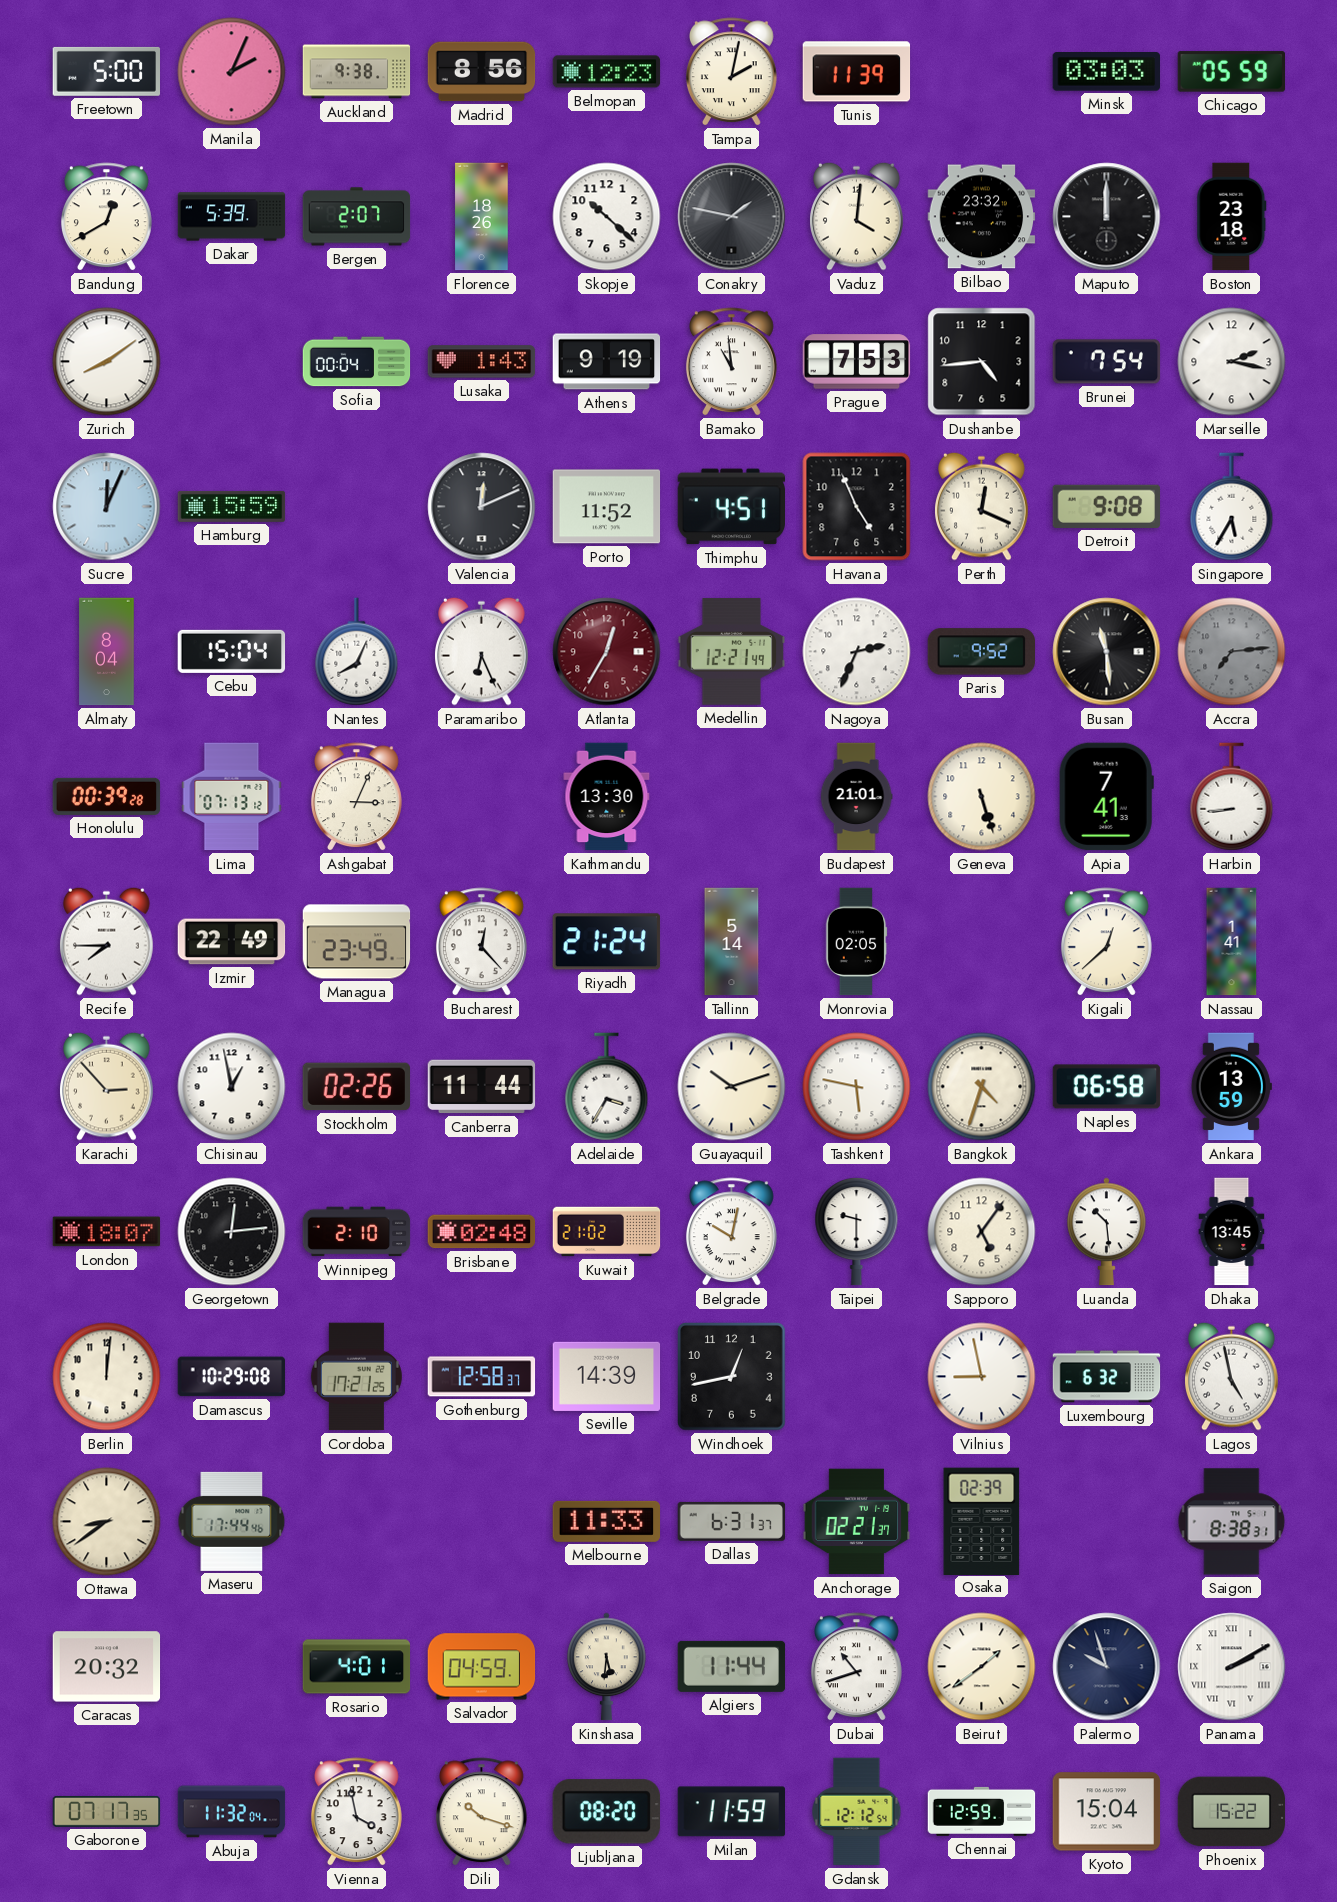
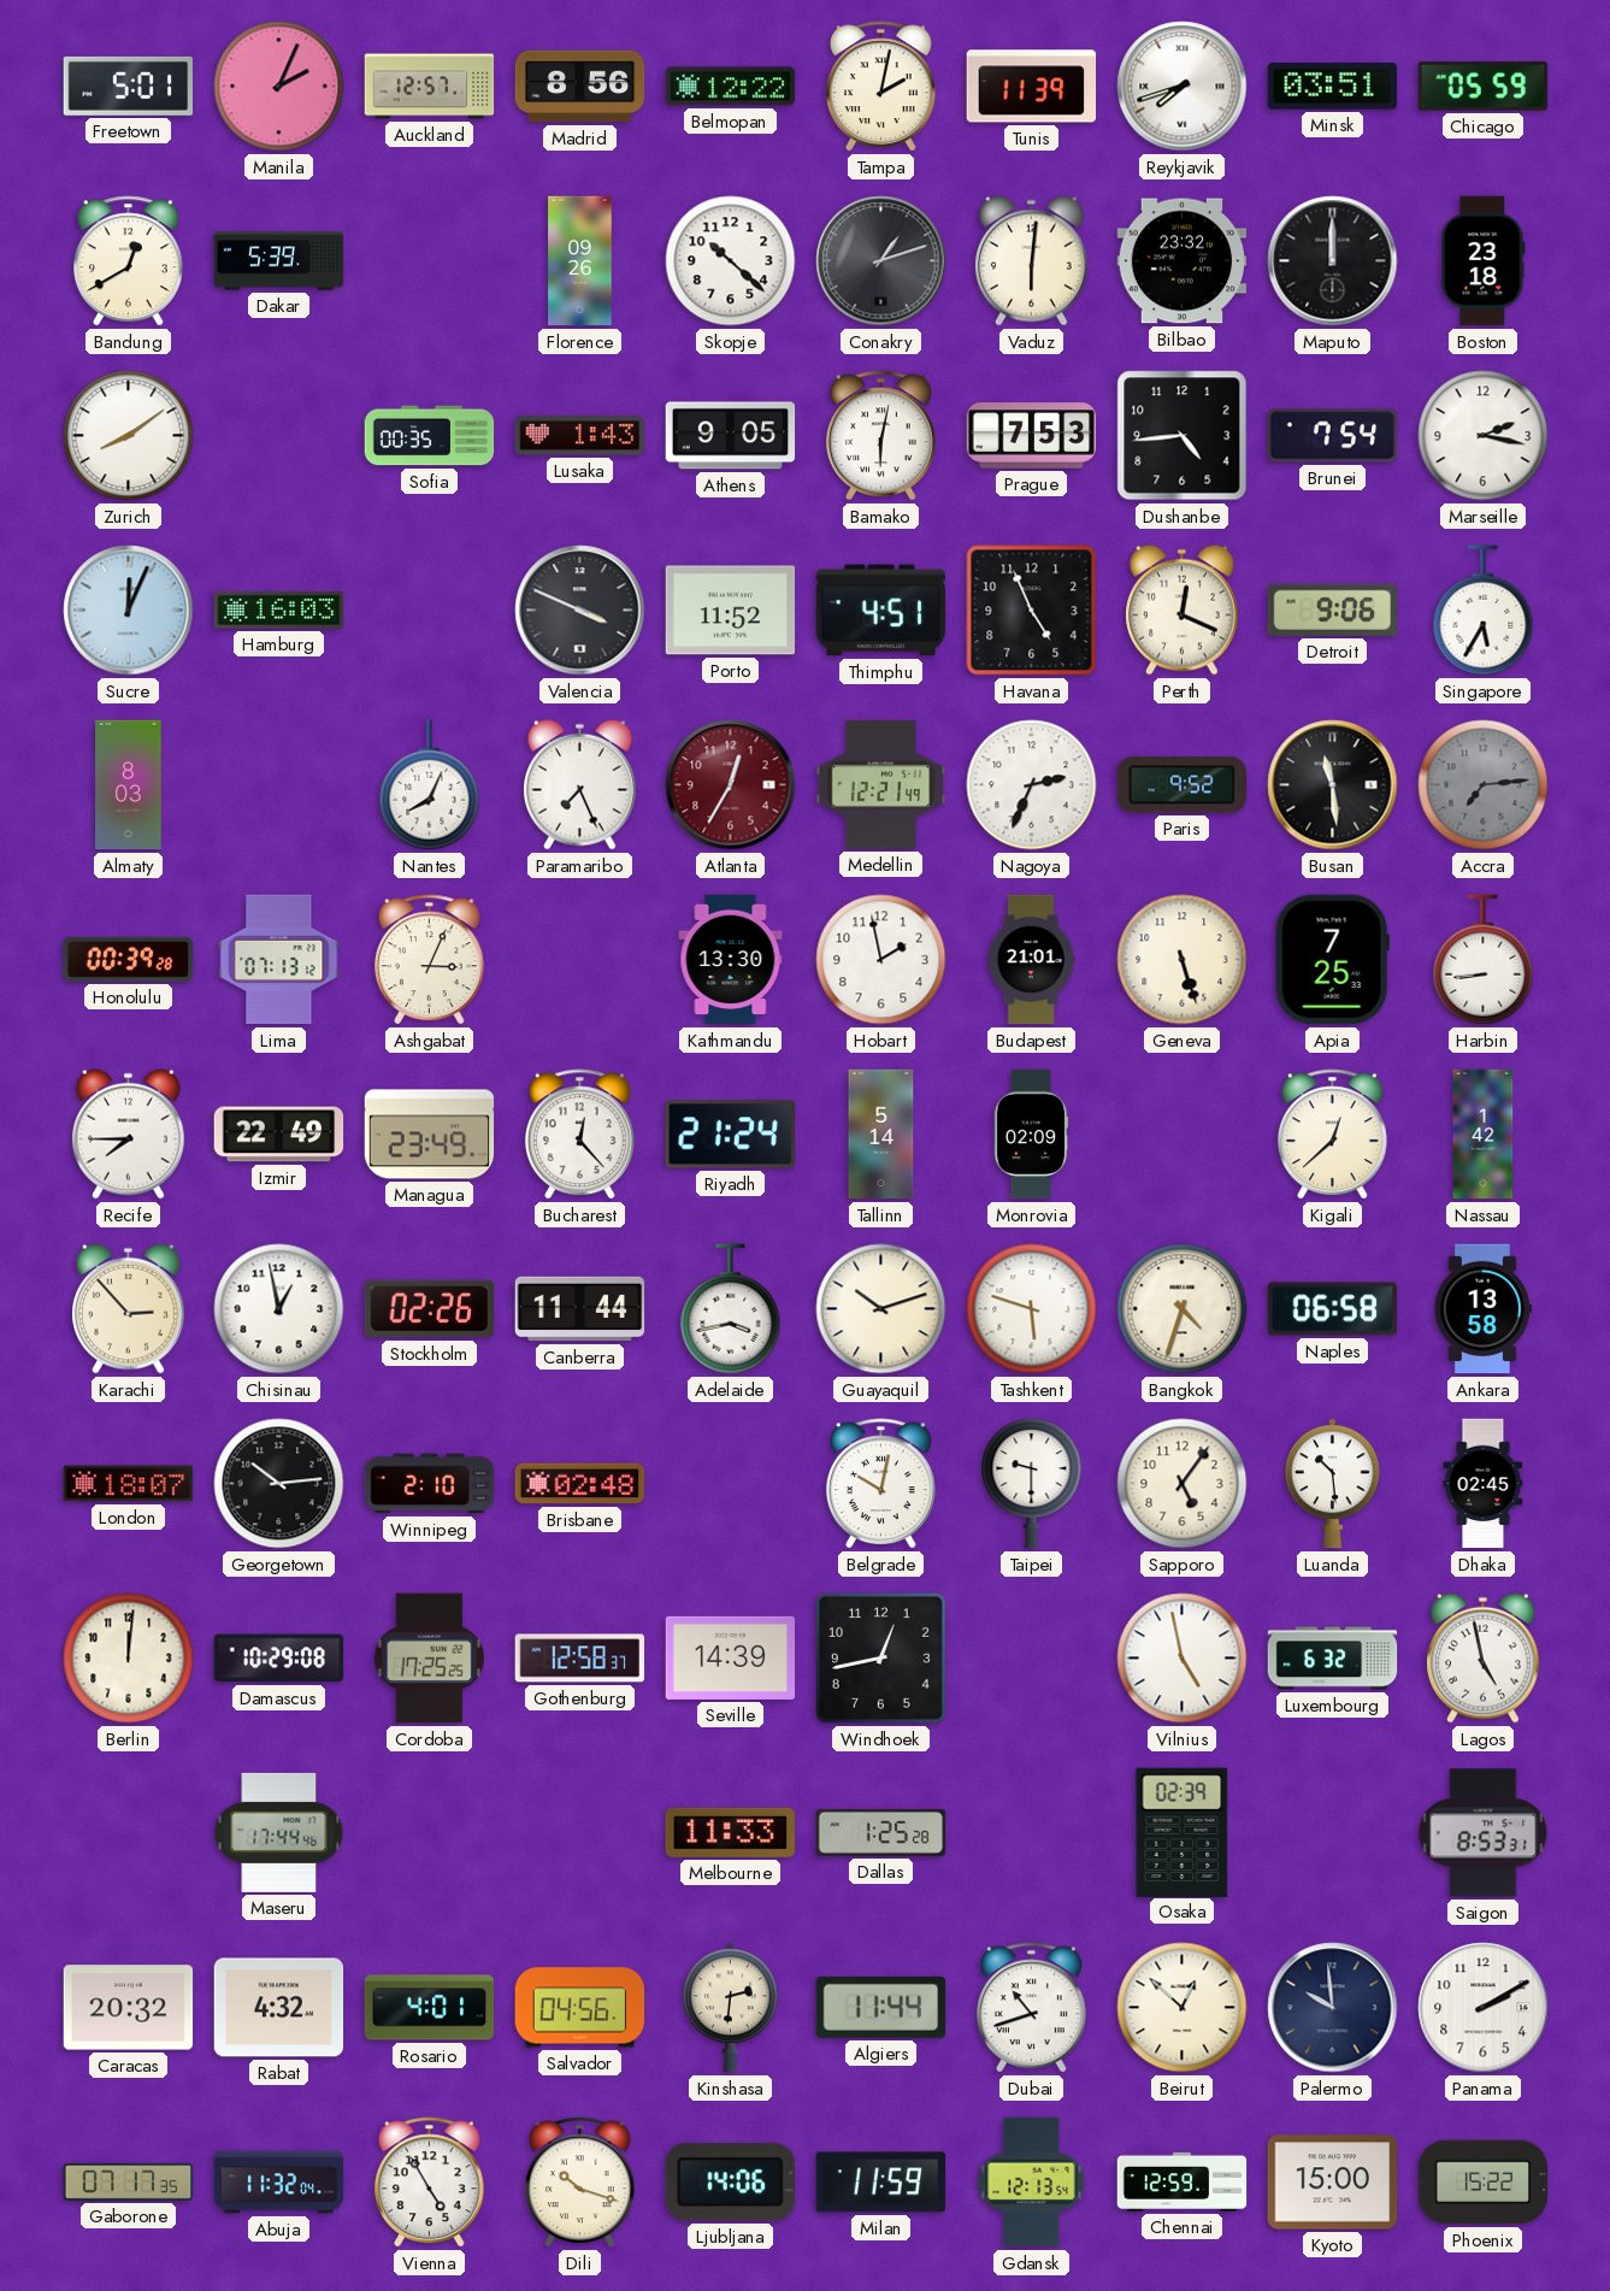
Freetown: 5:00 -> 5:01 (129, 86)
Auckland: 9:38 -> 12:57 (430, 87)
Belmopan: 12:23 -> 12:22 (731, 87)
Reykjavik: none -> 7:42 (1183, 87)
Minsk: 03:03 -> 03:51 (1332, 87)
Bergen: 2:07 -> none (357, 217)
Florence: 18:26 -> 09:26 (580, 261)
Conakry: 1:47 -> 1:12 (881, 261)
Vaduz: 4:01 -> 6:01 (1032, 260)
Sofia: 00:04 -> 00:35 (430, 436)
Athens: 9:19 -> 9:05 (731, 436)
Bamako: 10:59 -> 6:02 (880, 436)
Hamburg: 15:59 -> 16:03 (279, 609)
Valencia: 12:11 -> 3:49 (580, 611)
Detroit: 9:08 -> 9:06 (1332, 609)
Almaty: 8:04 -> 8:03 (129, 785)
Cebu: 15:04 -> none (232, 651)
Paramaribo: 6:26 -> 7:26 (580, 784)
Hobart: none -> 1:58 (881, 960)
Apia: 7:41 -> 7:25 (1332, 960)
Monrovia: 02:05 -> 02:09 (1031, 1135)
Nassau: 1:41 -> 1:42 (1484, 1135)
Adelaide: 3:35 -> 3:43 (731, 1309)
Tashkent: 5:47 -> 5:48 (1032, 1309)
Ankara: 13:59 -> 13:58 (1482, 1309)
Georgetown: 12:14 -> 10:14 (279, 1484)
Kuwait: 21:02 -> none (607, 1232)
Dhaka: 13:45 -> 02:45 (1484, 1484)
Cordoba: 17:21 -> 17:25 (429, 1659)
Vilnius: 8:58 -> 4:58 (1183, 1659)
Ottawa: 8:39 -> none (107, 1522)
Dallas: 6:31 -> 1:25 (881, 1832)
Anchorage: 02:21 -> none (857, 1522)
Saigon: 8:38 -> 8:53 (1484, 1833)
Rabat: none -> 4:32 (279, 2008)
Salvador: 04:59 -> 04:56 (580, 2008)
Kinshasa: 5:31 -> 2:31 (731, 2008)
Beirut: 1:39 -> 12:52 (1183, 2008)
Palermo: 9:57 -> 9:59 (1333, 2008)
Panama numerals: Roman -> Arabic (1484, 2008)
Vienna: 3:58 -> 4:55 (429, 2183)
Ljubljana: 08:20 -> 14:06 (730, 2183)
Gdansk: 12:12 -> 12:13 (1032, 2183)
Kyoto: 15:04 -> 15:00 (1333, 2183)
